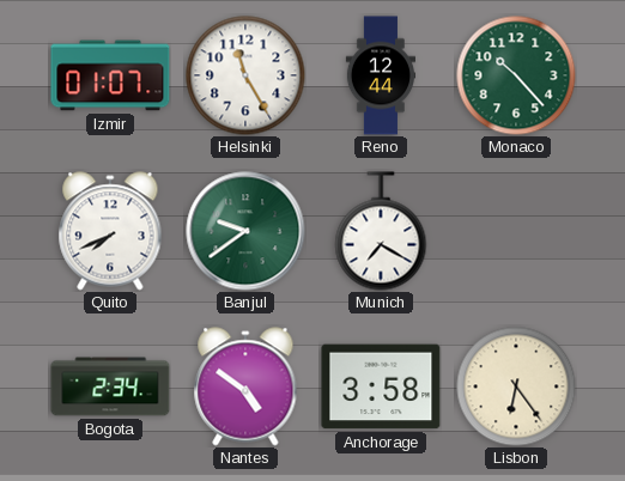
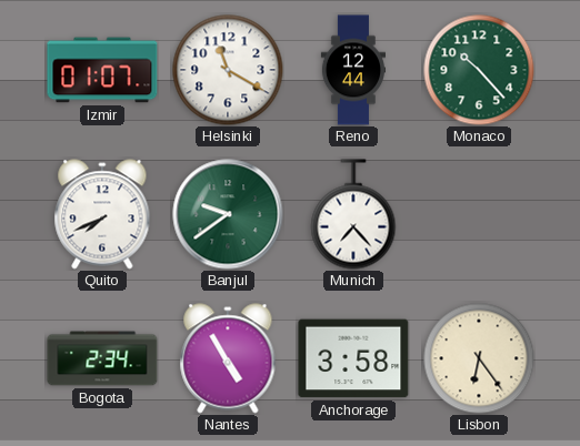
Helsinki: 11:25 -> 11:20 (228, 70)
Munich: 7:20 -> 7:23 (353, 214)
Nantes: 4:51 -> 4:55 (228, 358)
